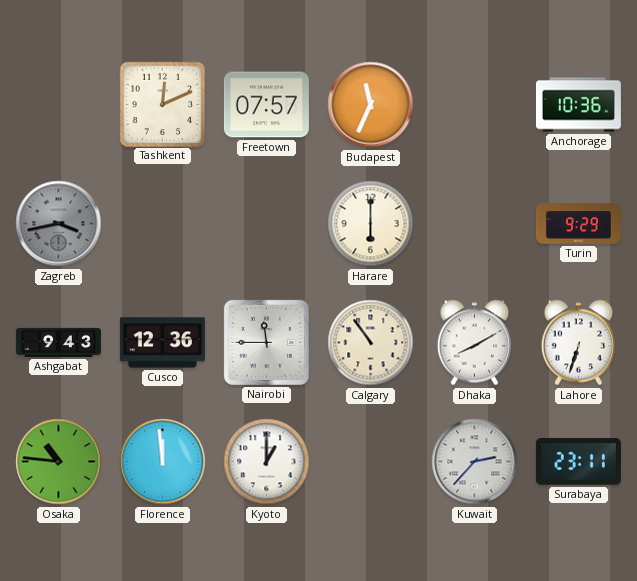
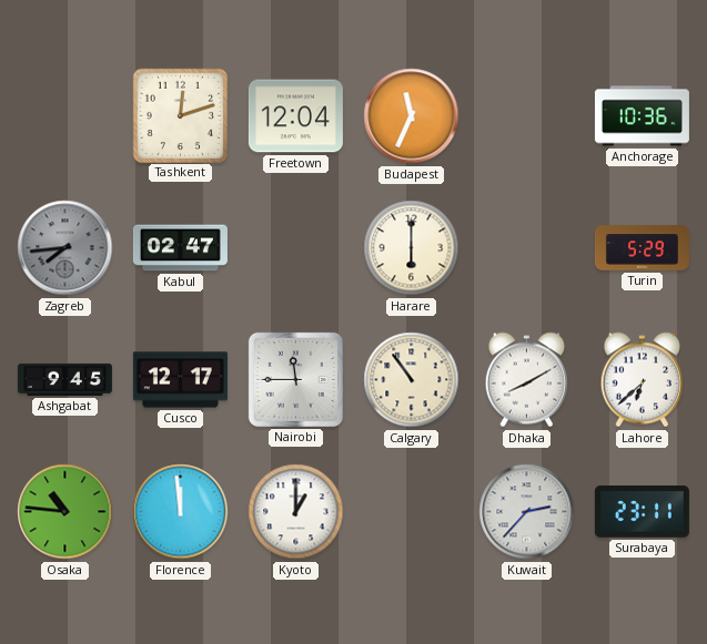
Tashkent: 12:11 -> 12:12 (180, 115)
Freetown: 07:57 -> 12:04 (295, 116)
Zagreb: 3:43 -> 7:44 (65, 248)
Kabul: none -> 02:47 (180, 248)
Turin: 9:29 -> 5:29 (642, 248)
Ashgabat: 9:43 -> 9:45 (64, 379)
Cusco: 12:36 -> 12:17 (180, 380)
Lahore: 6:33 -> 6:38 (642, 380)
